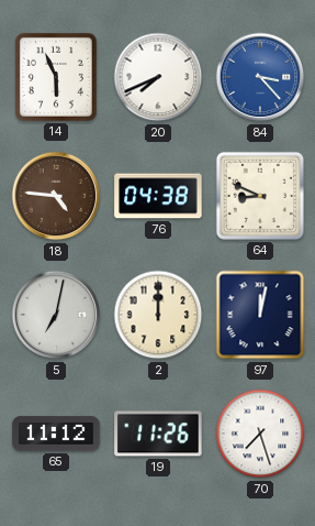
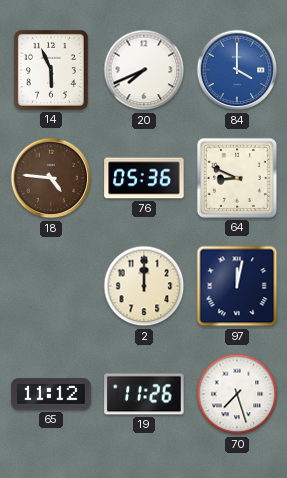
84: 3:23 -> 4:00 (237, 70)
76: 04:38 -> 05:36 (144, 178)
5: 7:02 -> none (56, 315)
